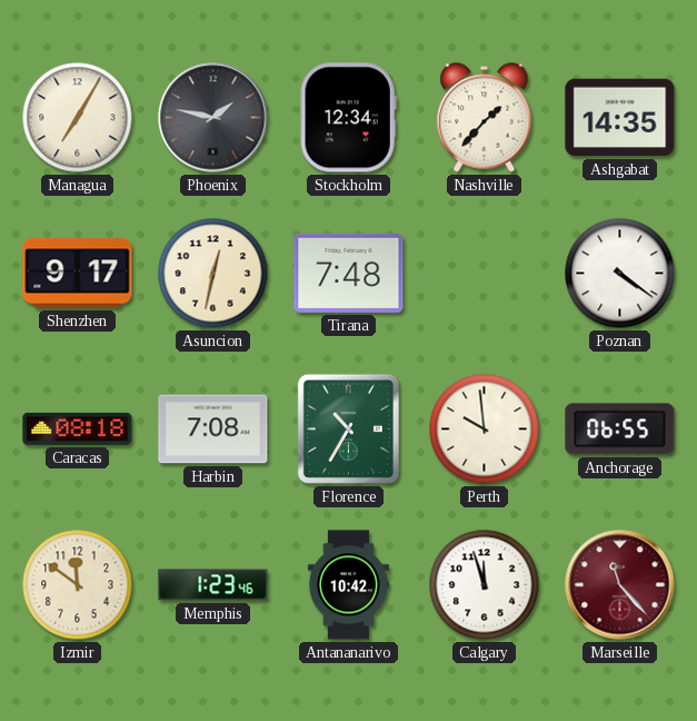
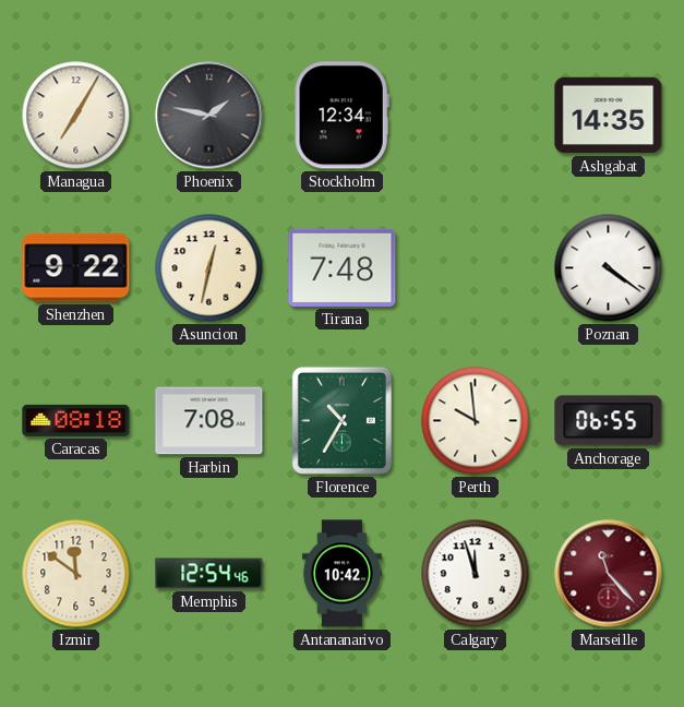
Nashville: 1:37 -> none (485, 118)
Shenzhen: 9:17 -> 9:22 (76, 268)
Memphis: 1:23 -> 12:54 (209, 574)
